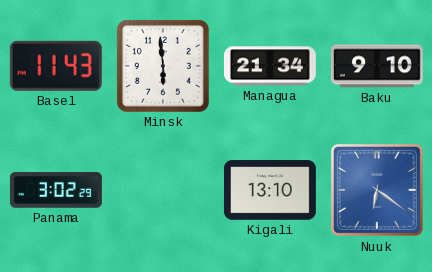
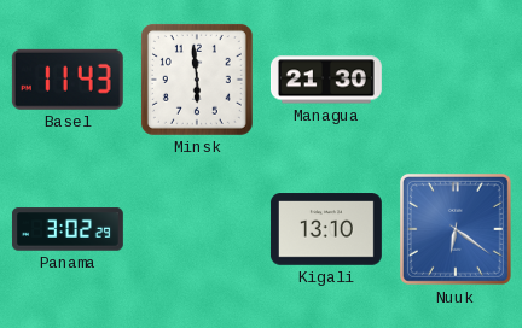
Managua: 21:34 -> 21:30 (326, 80)
Baku: 9:10 -> none (377, 66)
